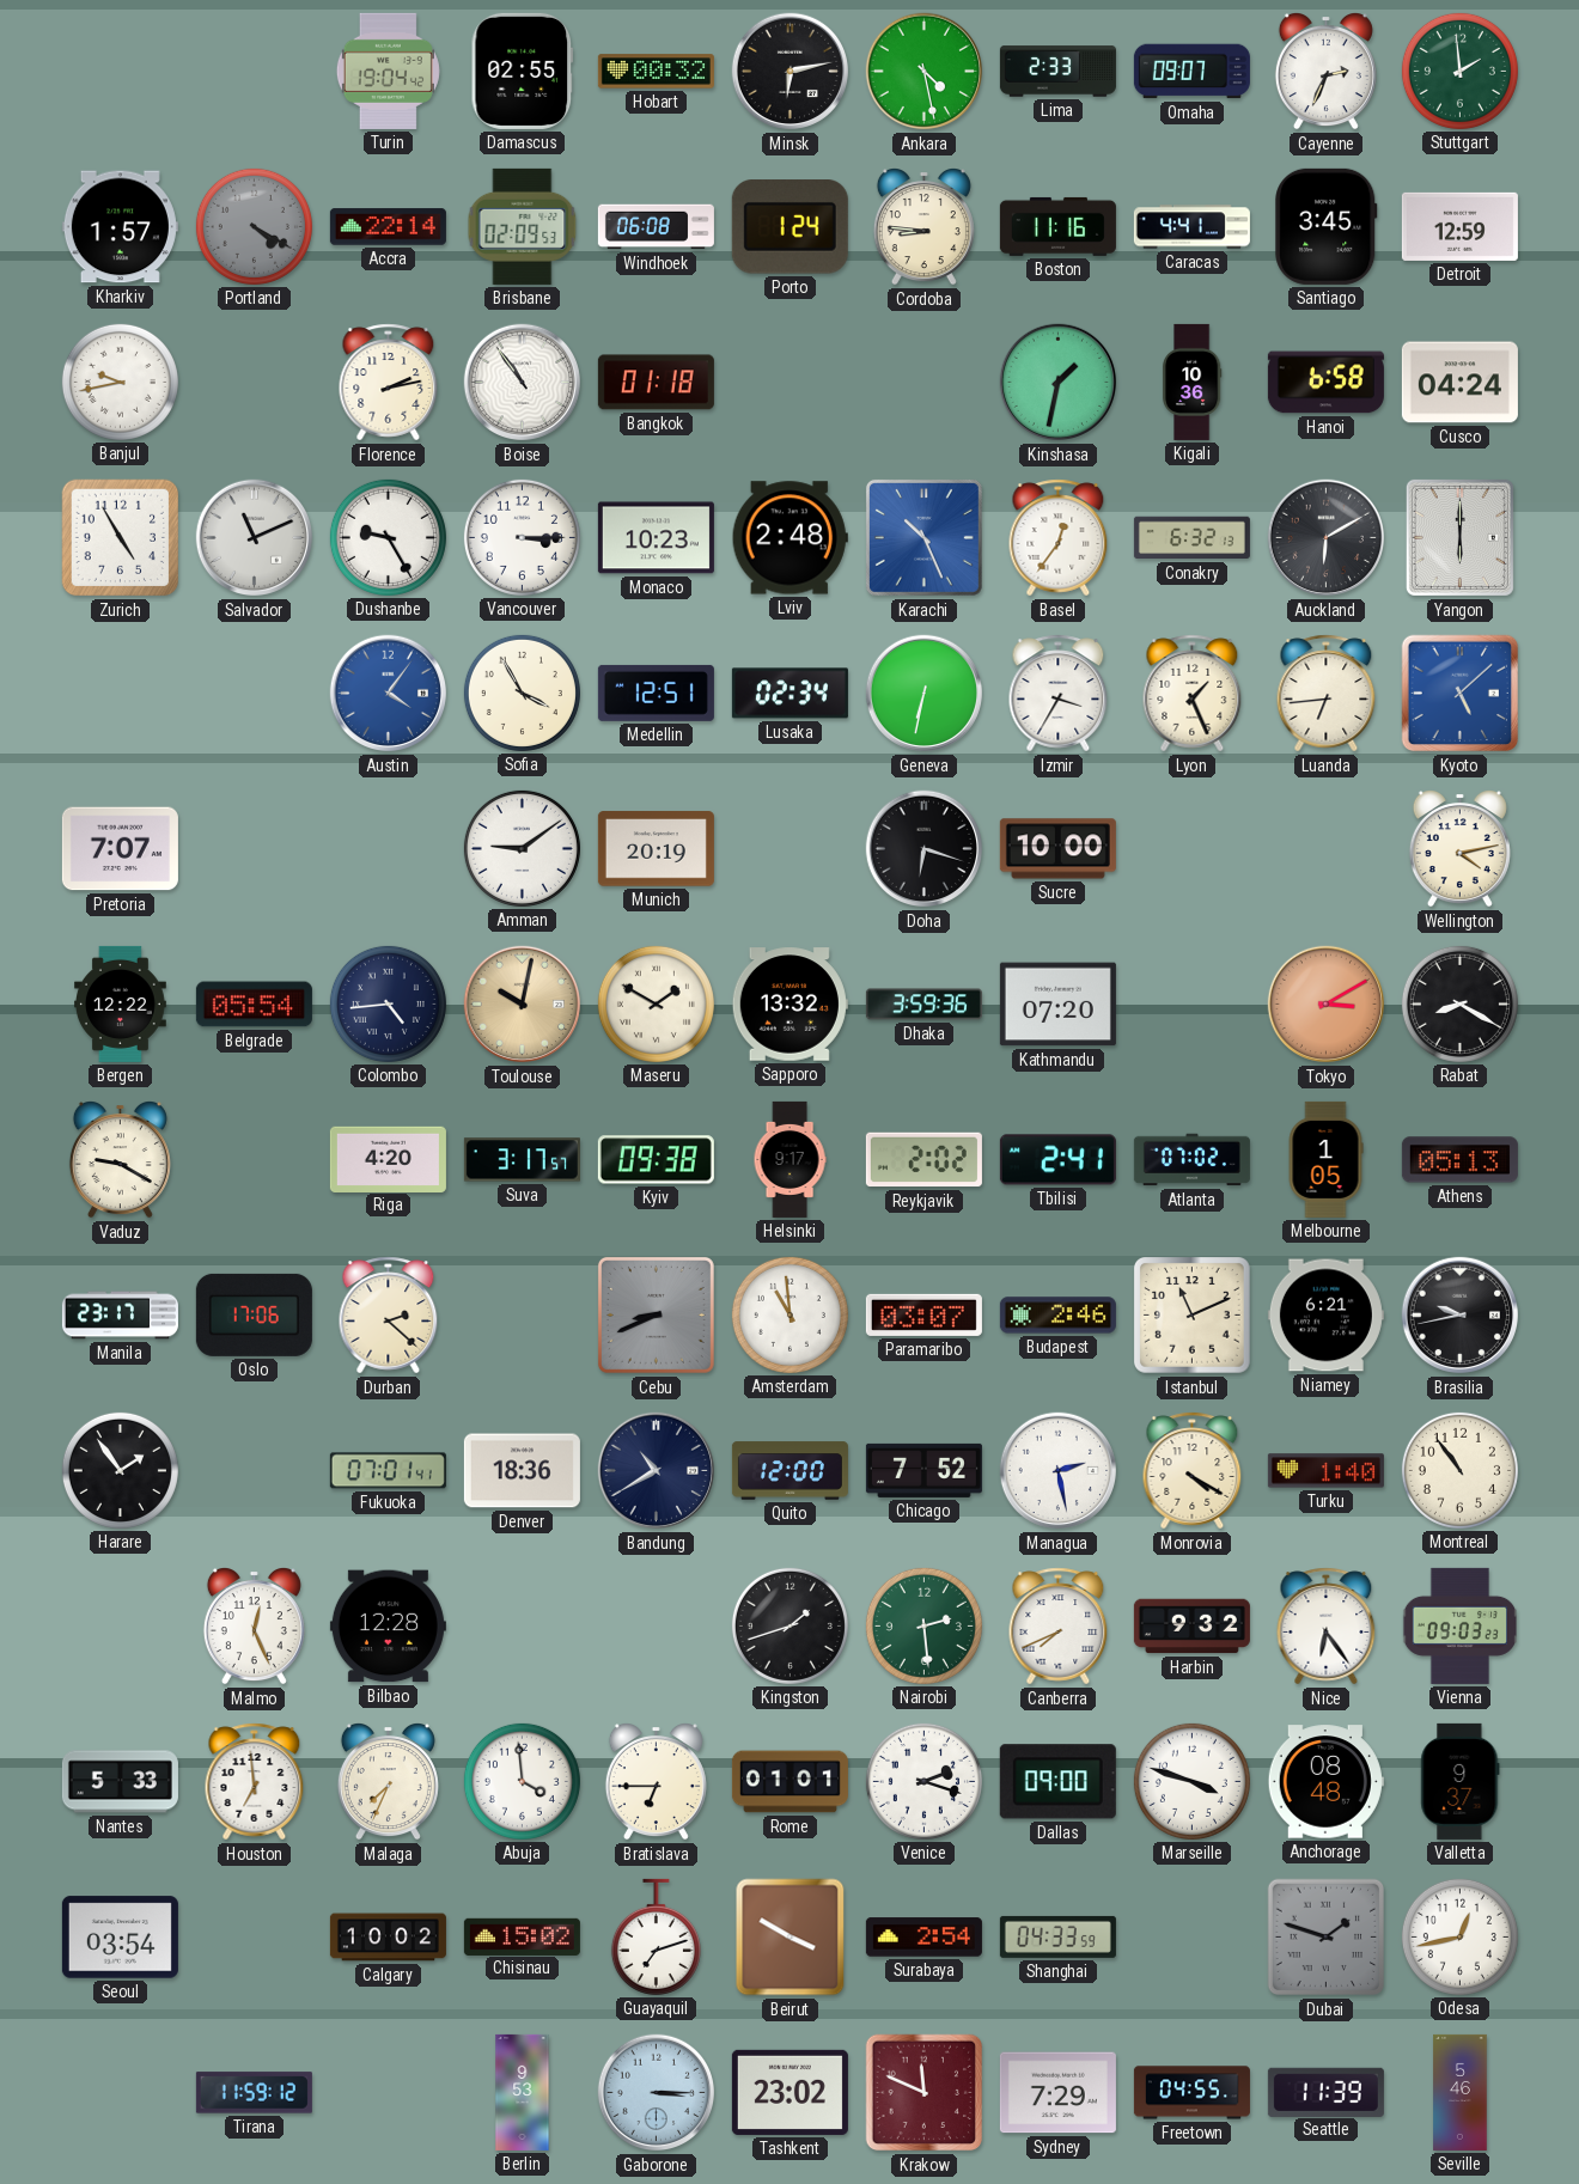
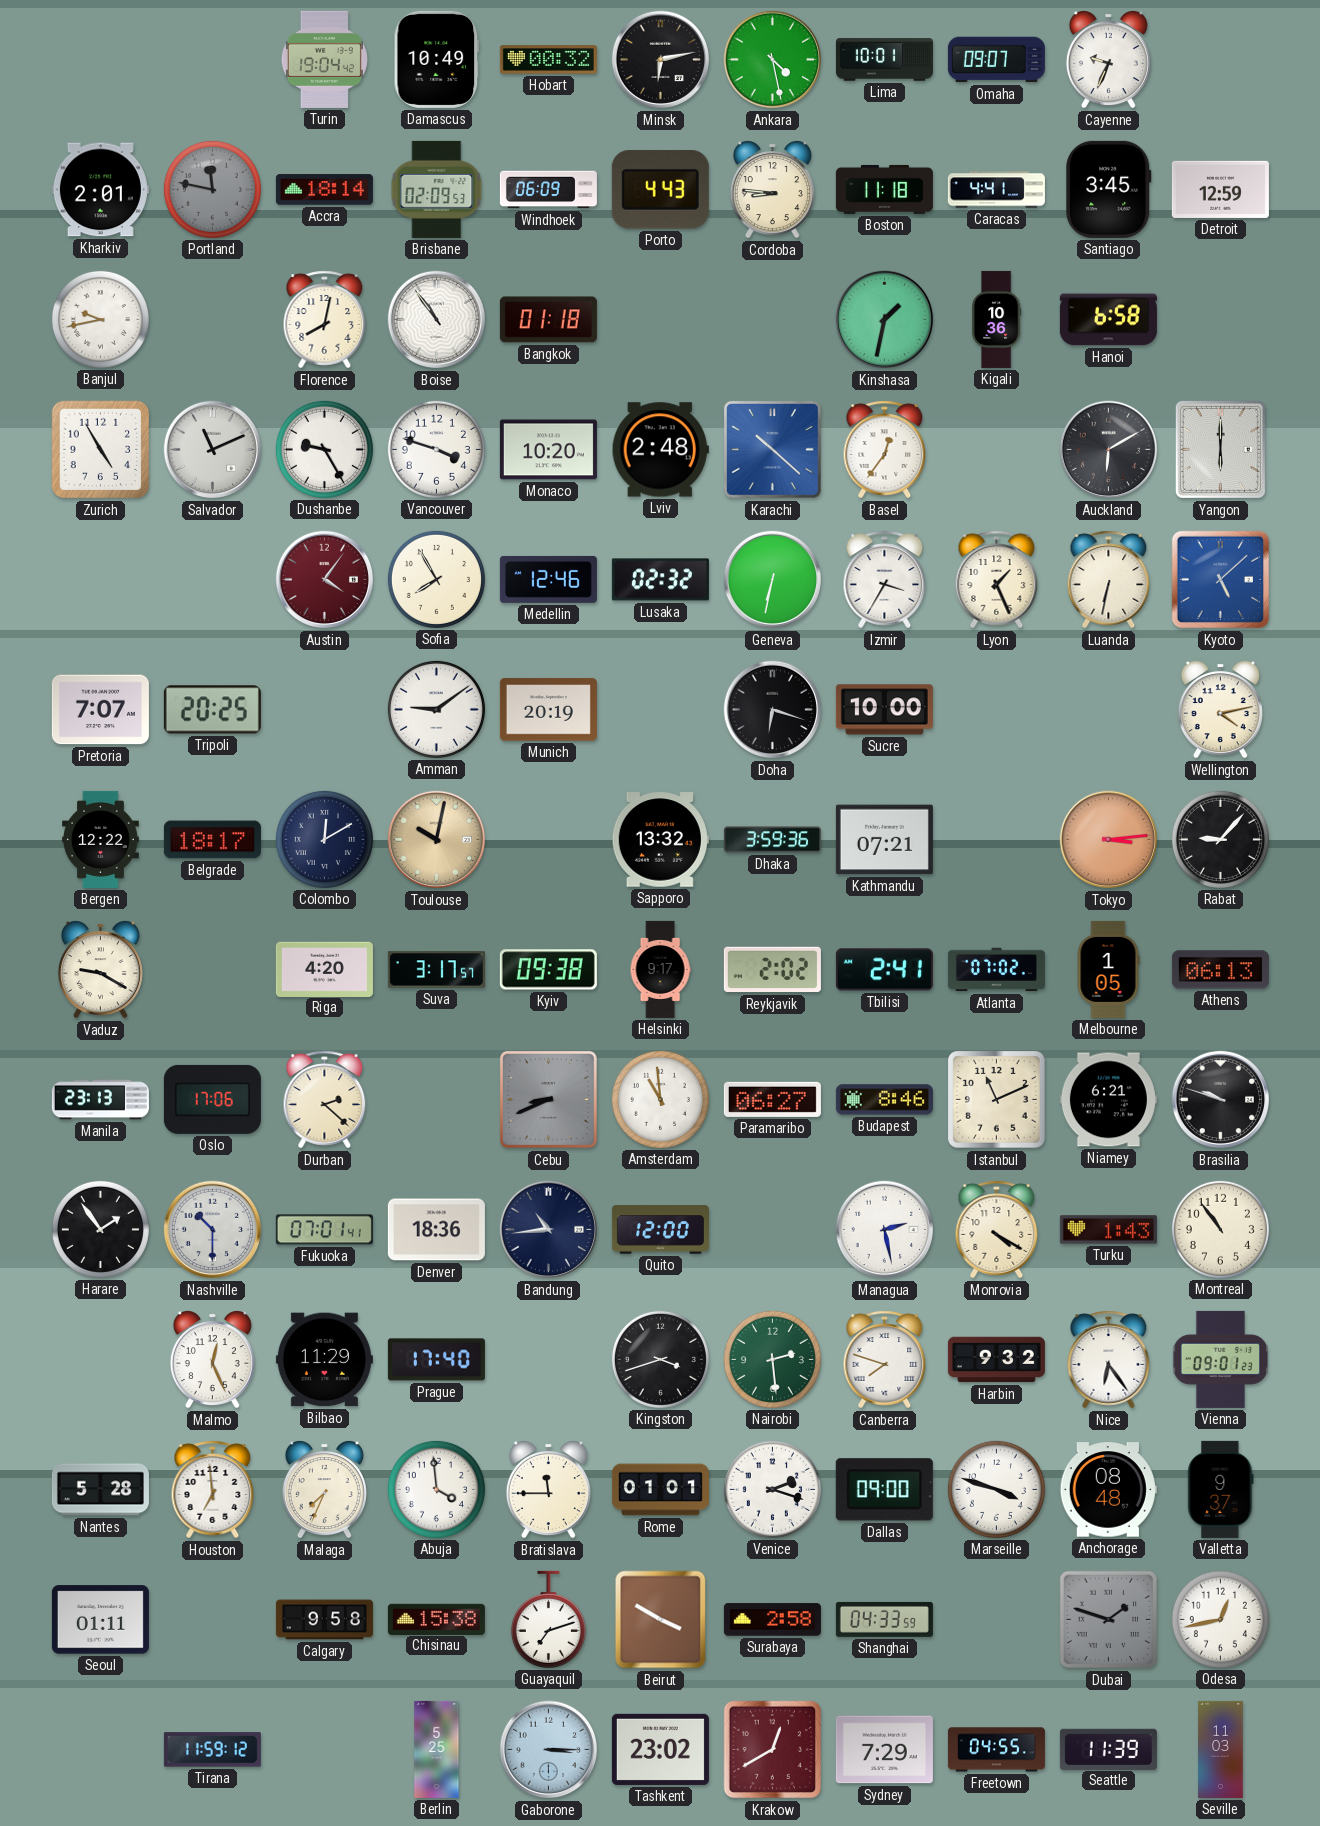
Damascus: 02:55 -> 10:49 (437, 59)
Lima: 2:33 -> 10:01 (884, 60)
Cayenne: 2:34 -> 9:34 (1108, 60)
Stuttgart: 1:59 -> none (1459, 71)
Kharkiv: 1:57 -> 2:01 (100, 190)
Portland: 4:20 -> 11:47 (212, 189)
Accra: 22:14 -> 18:14 (324, 190)
Windhoek: 06:08 -> 06:09 (548, 190)
Porto: 1:24 -> 4:43 (660, 190)
Boston: 11:16 -> 11:18 (884, 189)
Florence: 2:13 -> 8:02 (325, 320)
Cusco: 04:24 -> none (1459, 383)
Vancouver: 3:15 -> 3:48 (436, 449)
Monaco: 10:23 -> 10:20 (548, 450)
Karachi: 10:26 -> 10:22 (772, 449)
Conakry: 6:32 -> none (1191, 538)
Austin dial: blue -> burgundy (325, 580)
Sofia: 3:55 -> 7:55 (436, 579)
Medellin: 12:51 -> 12:46 (548, 579)
Lusaka: 02:34 -> 02:32 (660, 580)
Luanda: 6:44 -> 6:32 (1109, 580)
Tripoli: none -> 20:25 (212, 710)
Belgrade: 05:54 -> 18:17 (212, 840)
Colombo: 4:44 -> 12:10 (324, 839)
Maseru: 1:50 -> none (656, 1003)
Kathmandu: 07:20 -> 07:21 (884, 840)
Tokyo: 3:10 -> 3:14 (1109, 840)
Rabat: 8:20 -> 9:07 (1220, 839)
Athens: 05:13 -> 06:13 (1220, 970)
Manila: 23:17 -> 23:13 (100, 1100)
Paramaribo: 03:07 -> 06:27 (772, 1099)
Budapest: 2:46 -> 8:46 (884, 1100)
Brasilia: 9:43 -> 9:48 (1221, 1100)
Nashville: none -> 10:30 (213, 1230)
Bandung: 10:40 -> 10:44 (549, 1230)
Chicago: 7:52 -> none (923, 1470)
Turku: 1:40 -> 1:43 (1108, 1230)
Bilbao: 12:28 -> 11:29 (324, 1360)
Prague: none -> 17:40 (436, 1360)
Kingston: 1:42 -> 3:42 (660, 1359)
Canberra: 7:41 -> 7:48 (885, 1360)
Vienna: 09:03 -> 09:01 (1221, 1359)
Nantes: 5:33 -> 5:28 (100, 1490)
Bratislava: 6:45 -> 11:45 (548, 1490)
Seoul: 03:54 -> 01:11 (100, 1620)
Calgary: 10:02 -> 9:58 (324, 1620)
Chisinau: 15:02 -> 15:38 (436, 1619)
Surabaya: 2:54 -> 2:58 (772, 1620)
Berlin: 9:53 -> 5:25 (437, 1749)
Krakow: 11:49 -> 12:40 (773, 1750)
Seville: 5:46 -> 11:03 (1221, 1749)
